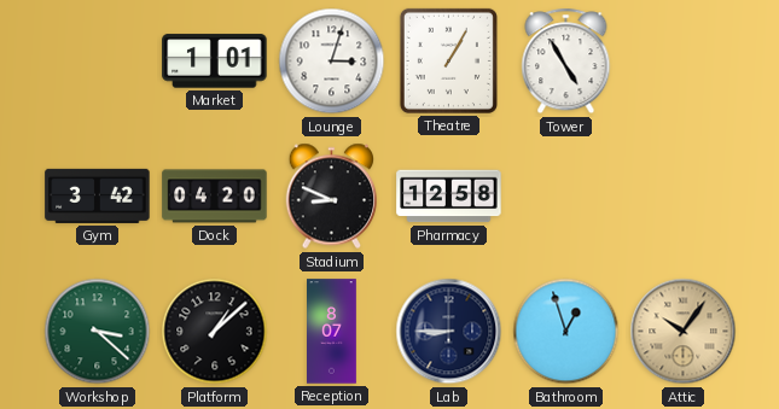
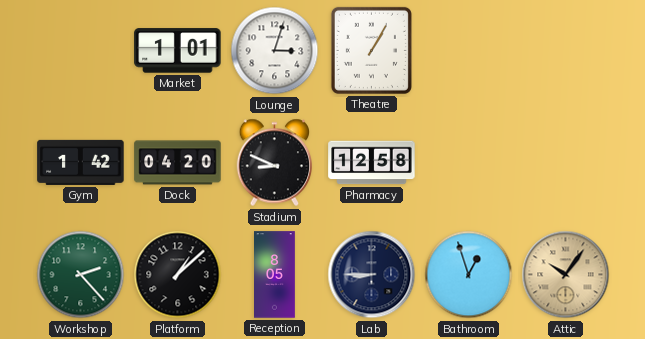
Tower: 4:55 -> none (566, 62)
Gym: 3:42 -> 1:42 (81, 162)
Workshop: 3:22 -> 2:23 (81, 275)
Reception: 8:07 -> 8:05 (275, 275)
